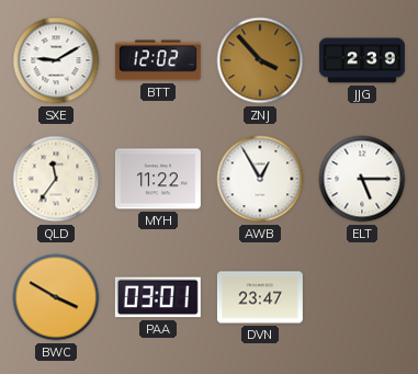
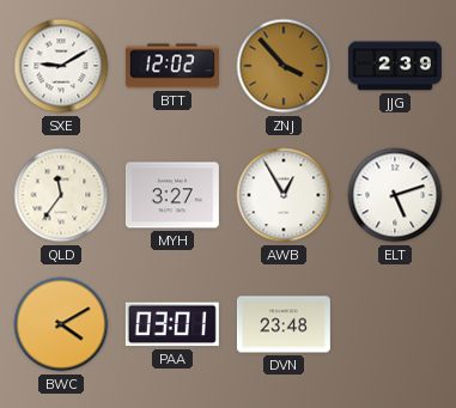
MYH: 11:22 -> 3:27 (172, 195)
ELT: 5:15 -> 5:12 (395, 195)
BWC: 3:50 -> 4:10 (61, 324)
DVN: 23:47 -> 23:48 (284, 324)
